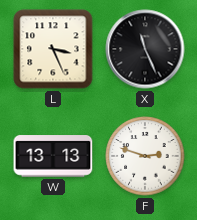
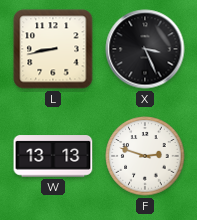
L: 3:26 -> 8:43 (53, 49)
X: 11:26 -> 3:26 (145, 49)
